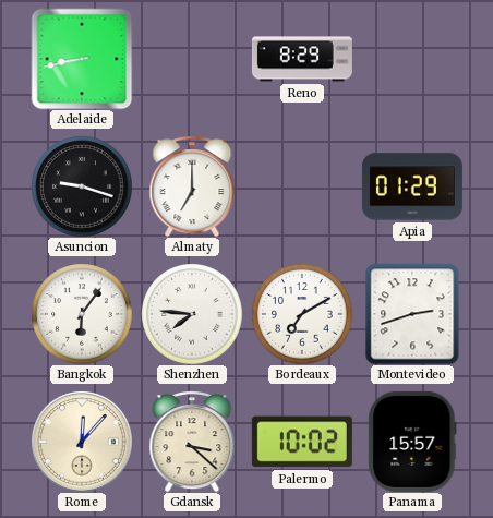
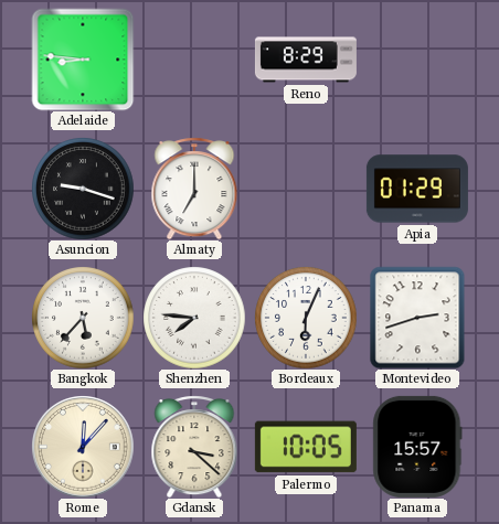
Adelaide: 8:43 -> 8:46 (83, 60)
Bangkok: 6:06 -> 5:37 (83, 318)
Bordeaux: 7:10 -> 6:04 (306, 318)
Palermo: 10:02 -> 10:05 (306, 447)
